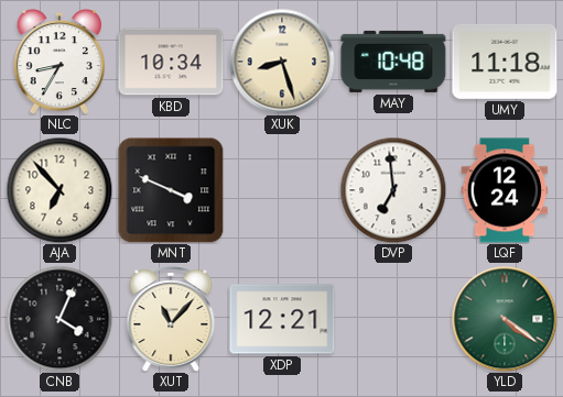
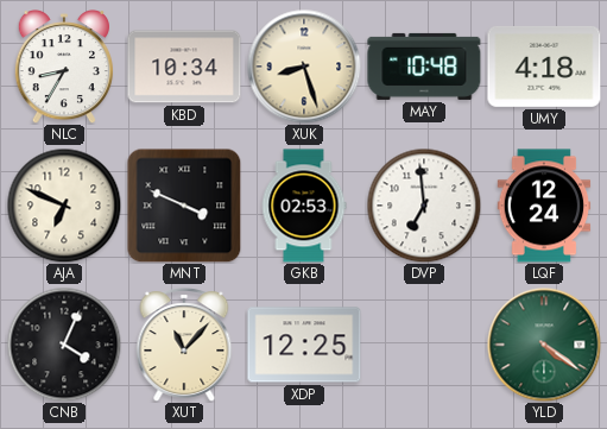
UMY: 11:18 -> 4:18 (544, 67)
AJA: 6:53 -> 6:49 (64, 206)
GKB: none -> 02:53 (304, 206)
XDP: 12:21 -> 12:25 (304, 345)
